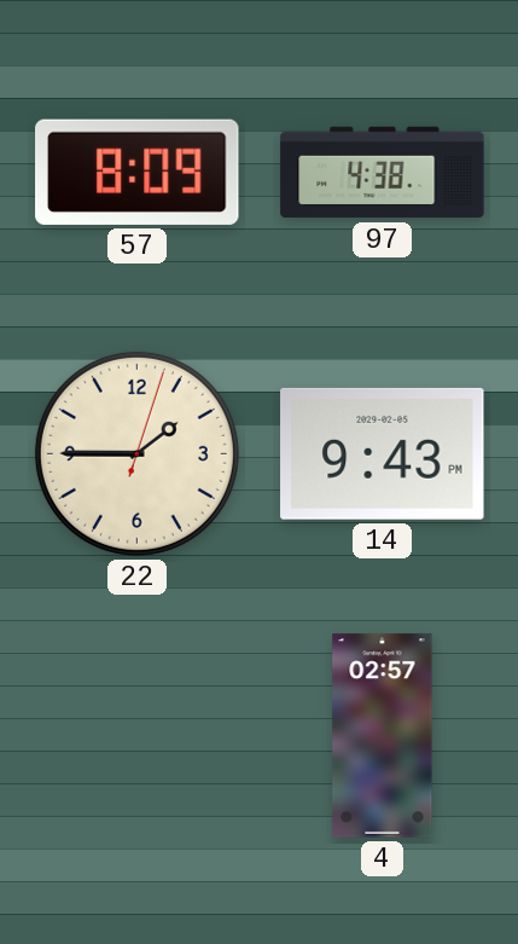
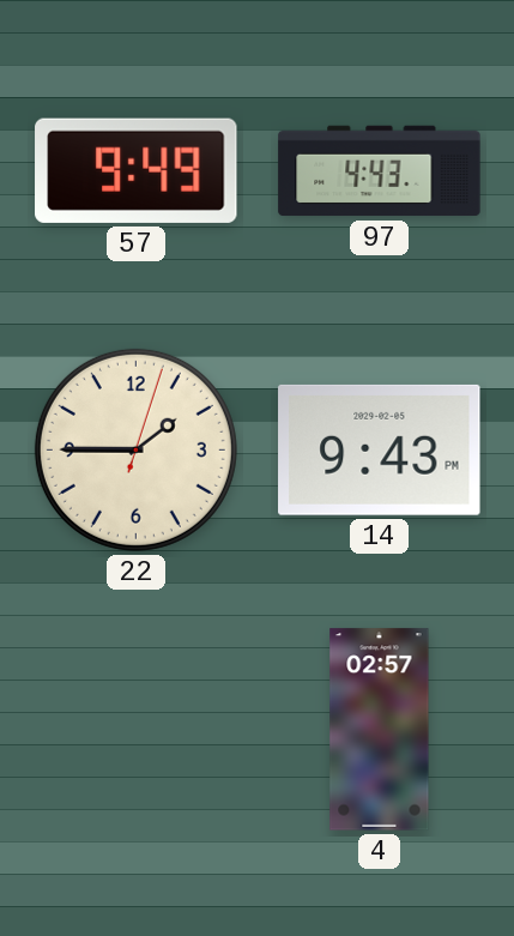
57: 8:09 -> 9:49 (137, 170)
97: 4:38 -> 4:43 (380, 171)
